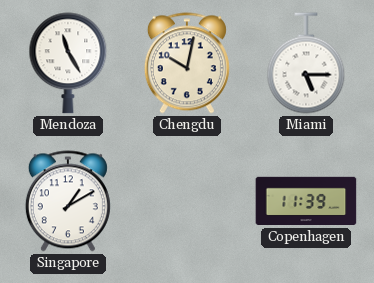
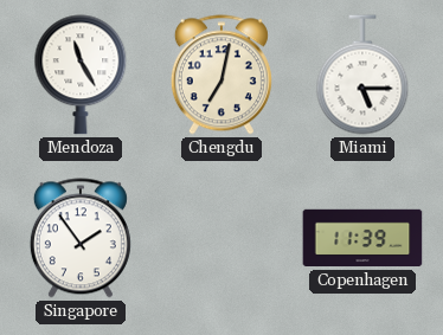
Chengdu: 10:02 -> 7:02 (221, 75)
Singapore: 1:10 -> 1:54 (81, 238)
